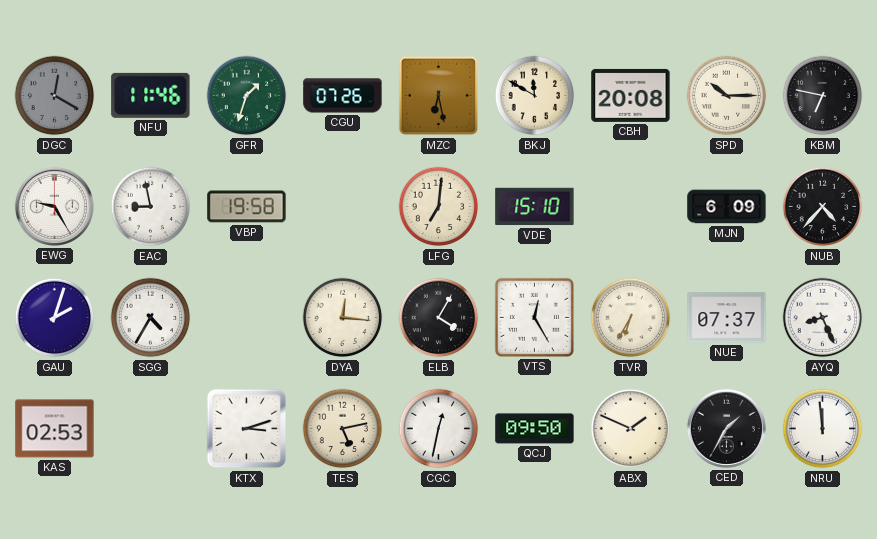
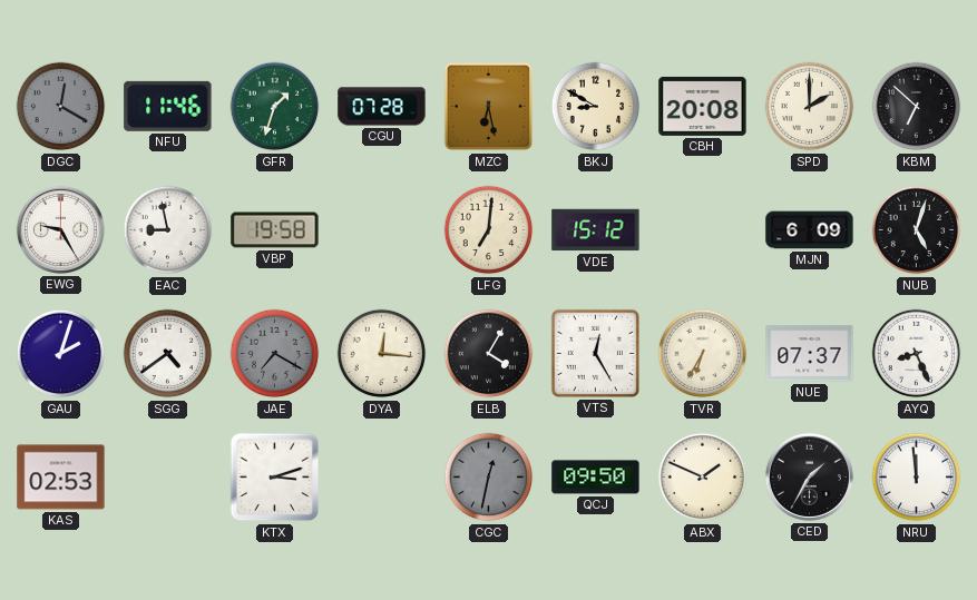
CGU: 07:26 -> 07:28 (382, 107)
BKJ: 11:50 -> 8:50 (596, 107)
SPD: 10:15 -> 2:00 (810, 107)
KBM: 6:47 -> 6:52 (917, 107)
VDE: 15:10 -> 15:12 (596, 230)
NUB: 4:37 -> 5:03 (917, 230)
SGG: 4:35 -> 4:39 (168, 354)
JAE: none -> 7:20 (275, 354)
TES: 5:13 -> none (343, 429)
CGC dial: white -> grey (489, 478)
